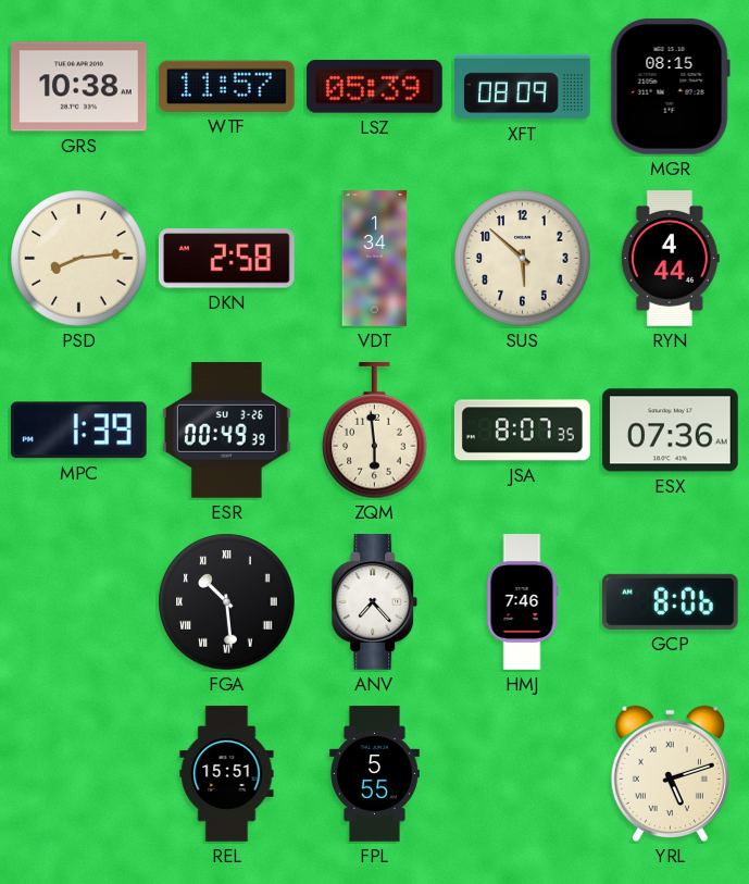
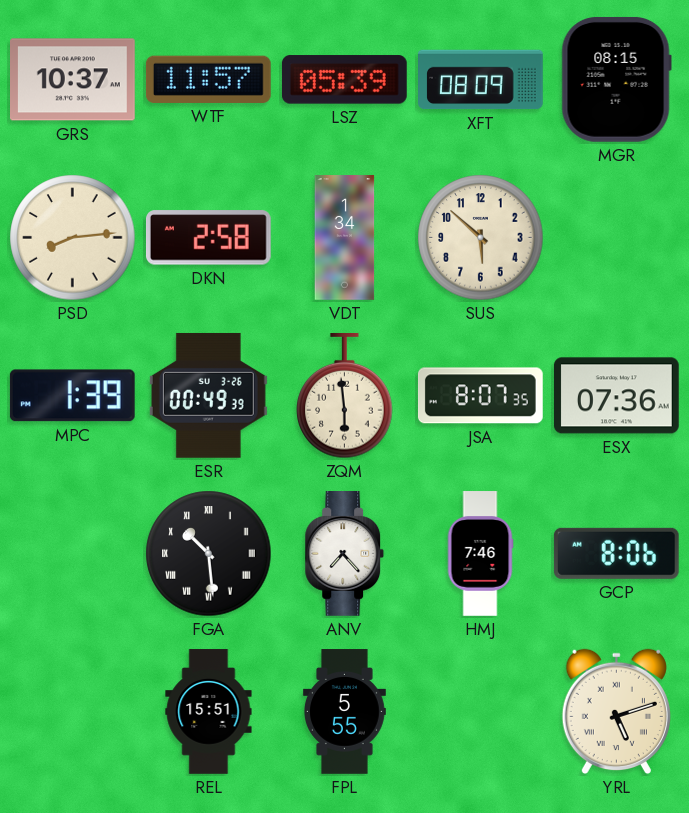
GRS: 10:38 -> 10:37 (73, 80)
RYN: 4:44 -> none (670, 259)
